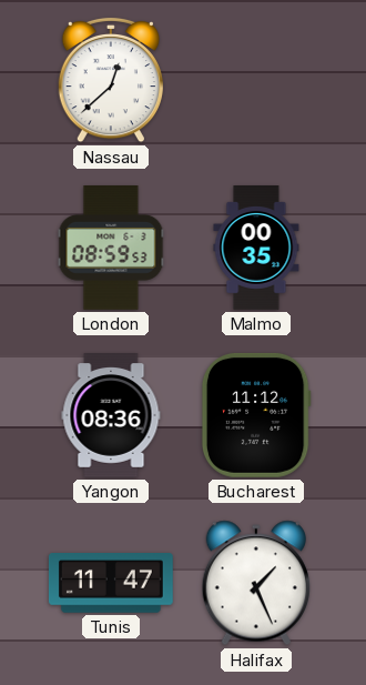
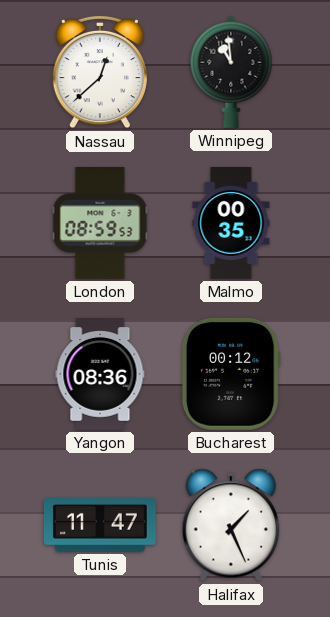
Winnipeg: none -> 10:59 (231, 72)
Bucharest: 11:12 -> 00:12 (231, 374)
